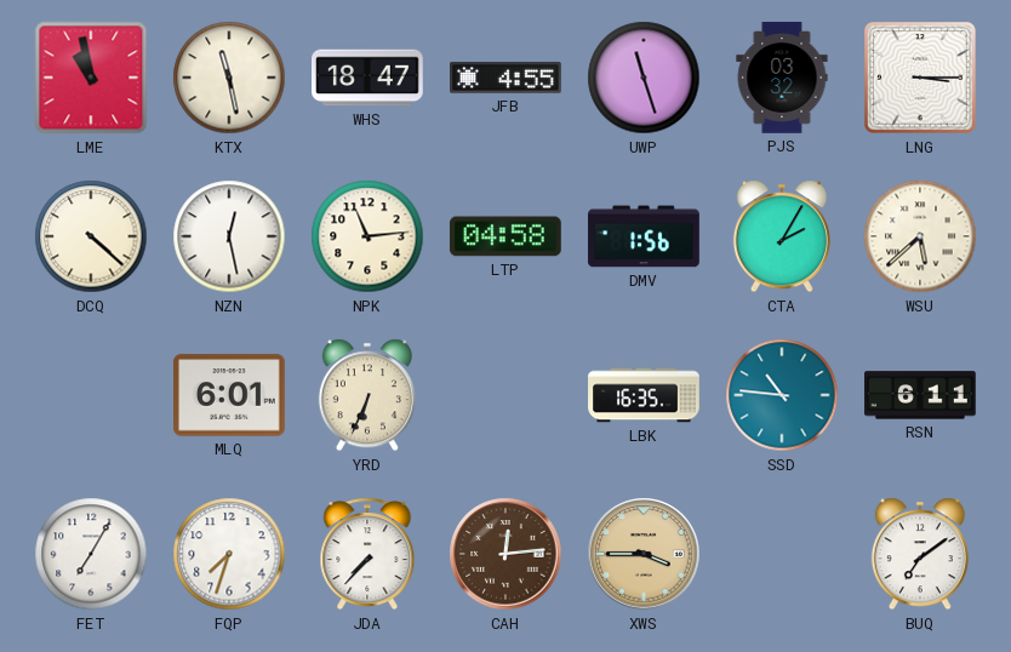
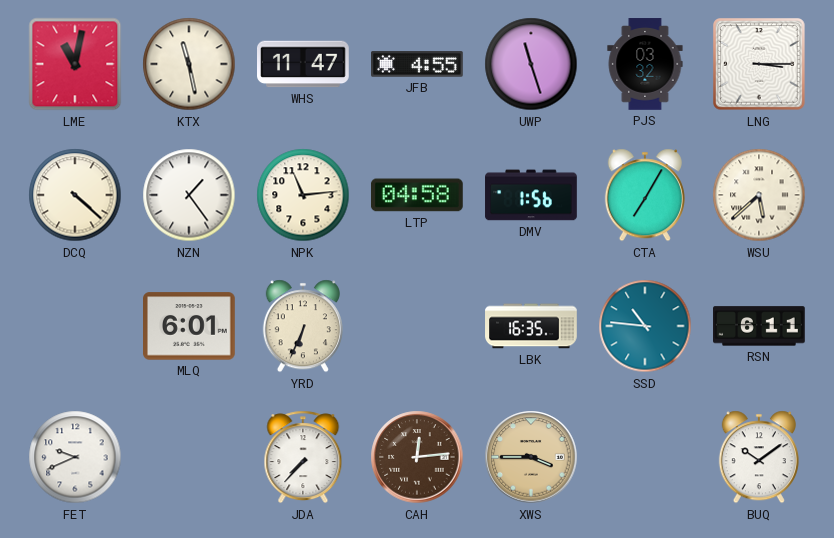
LME: 10:58 -> 11:02 (75, 64)
WHS: 18:47 -> 11:47 (304, 64)
NZN: 12:28 -> 1:24 (189, 195)
CTA: 2:05 -> 7:05 (645, 195)
FET: 7:05 -> 9:41 (75, 457)
FQP: 7:33 -> none (229, 554)
BUQ: 7:09 -> 10:09 (759, 457)
